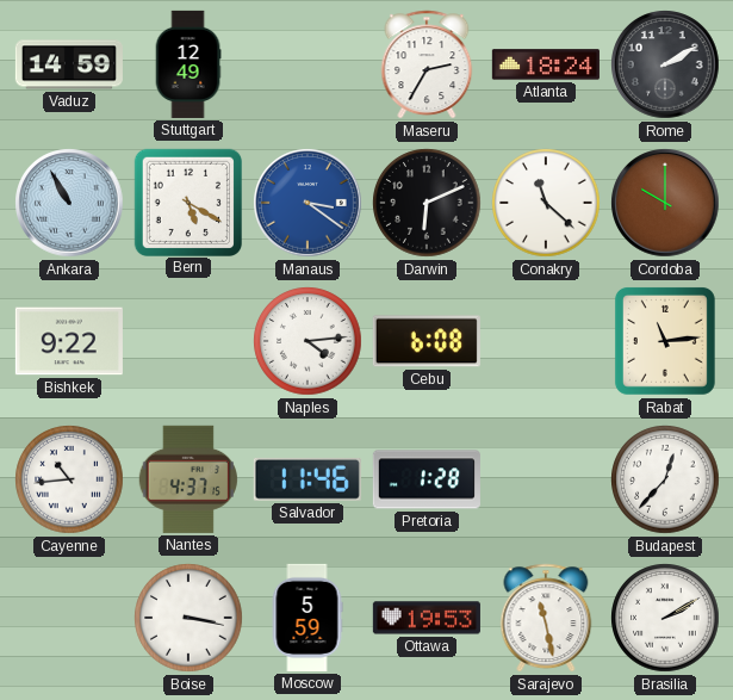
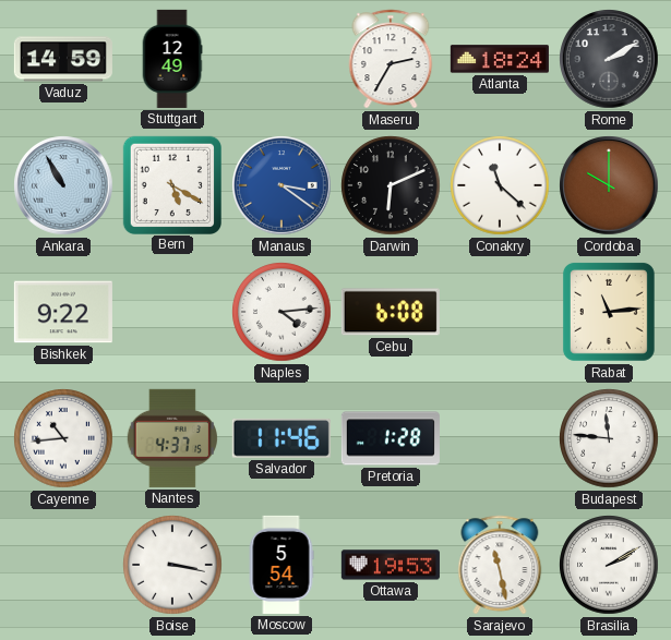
Budapest: 12:37 -> 11:46 (609, 438)
Moscow: 5:59 -> 5:54 (281, 565)
